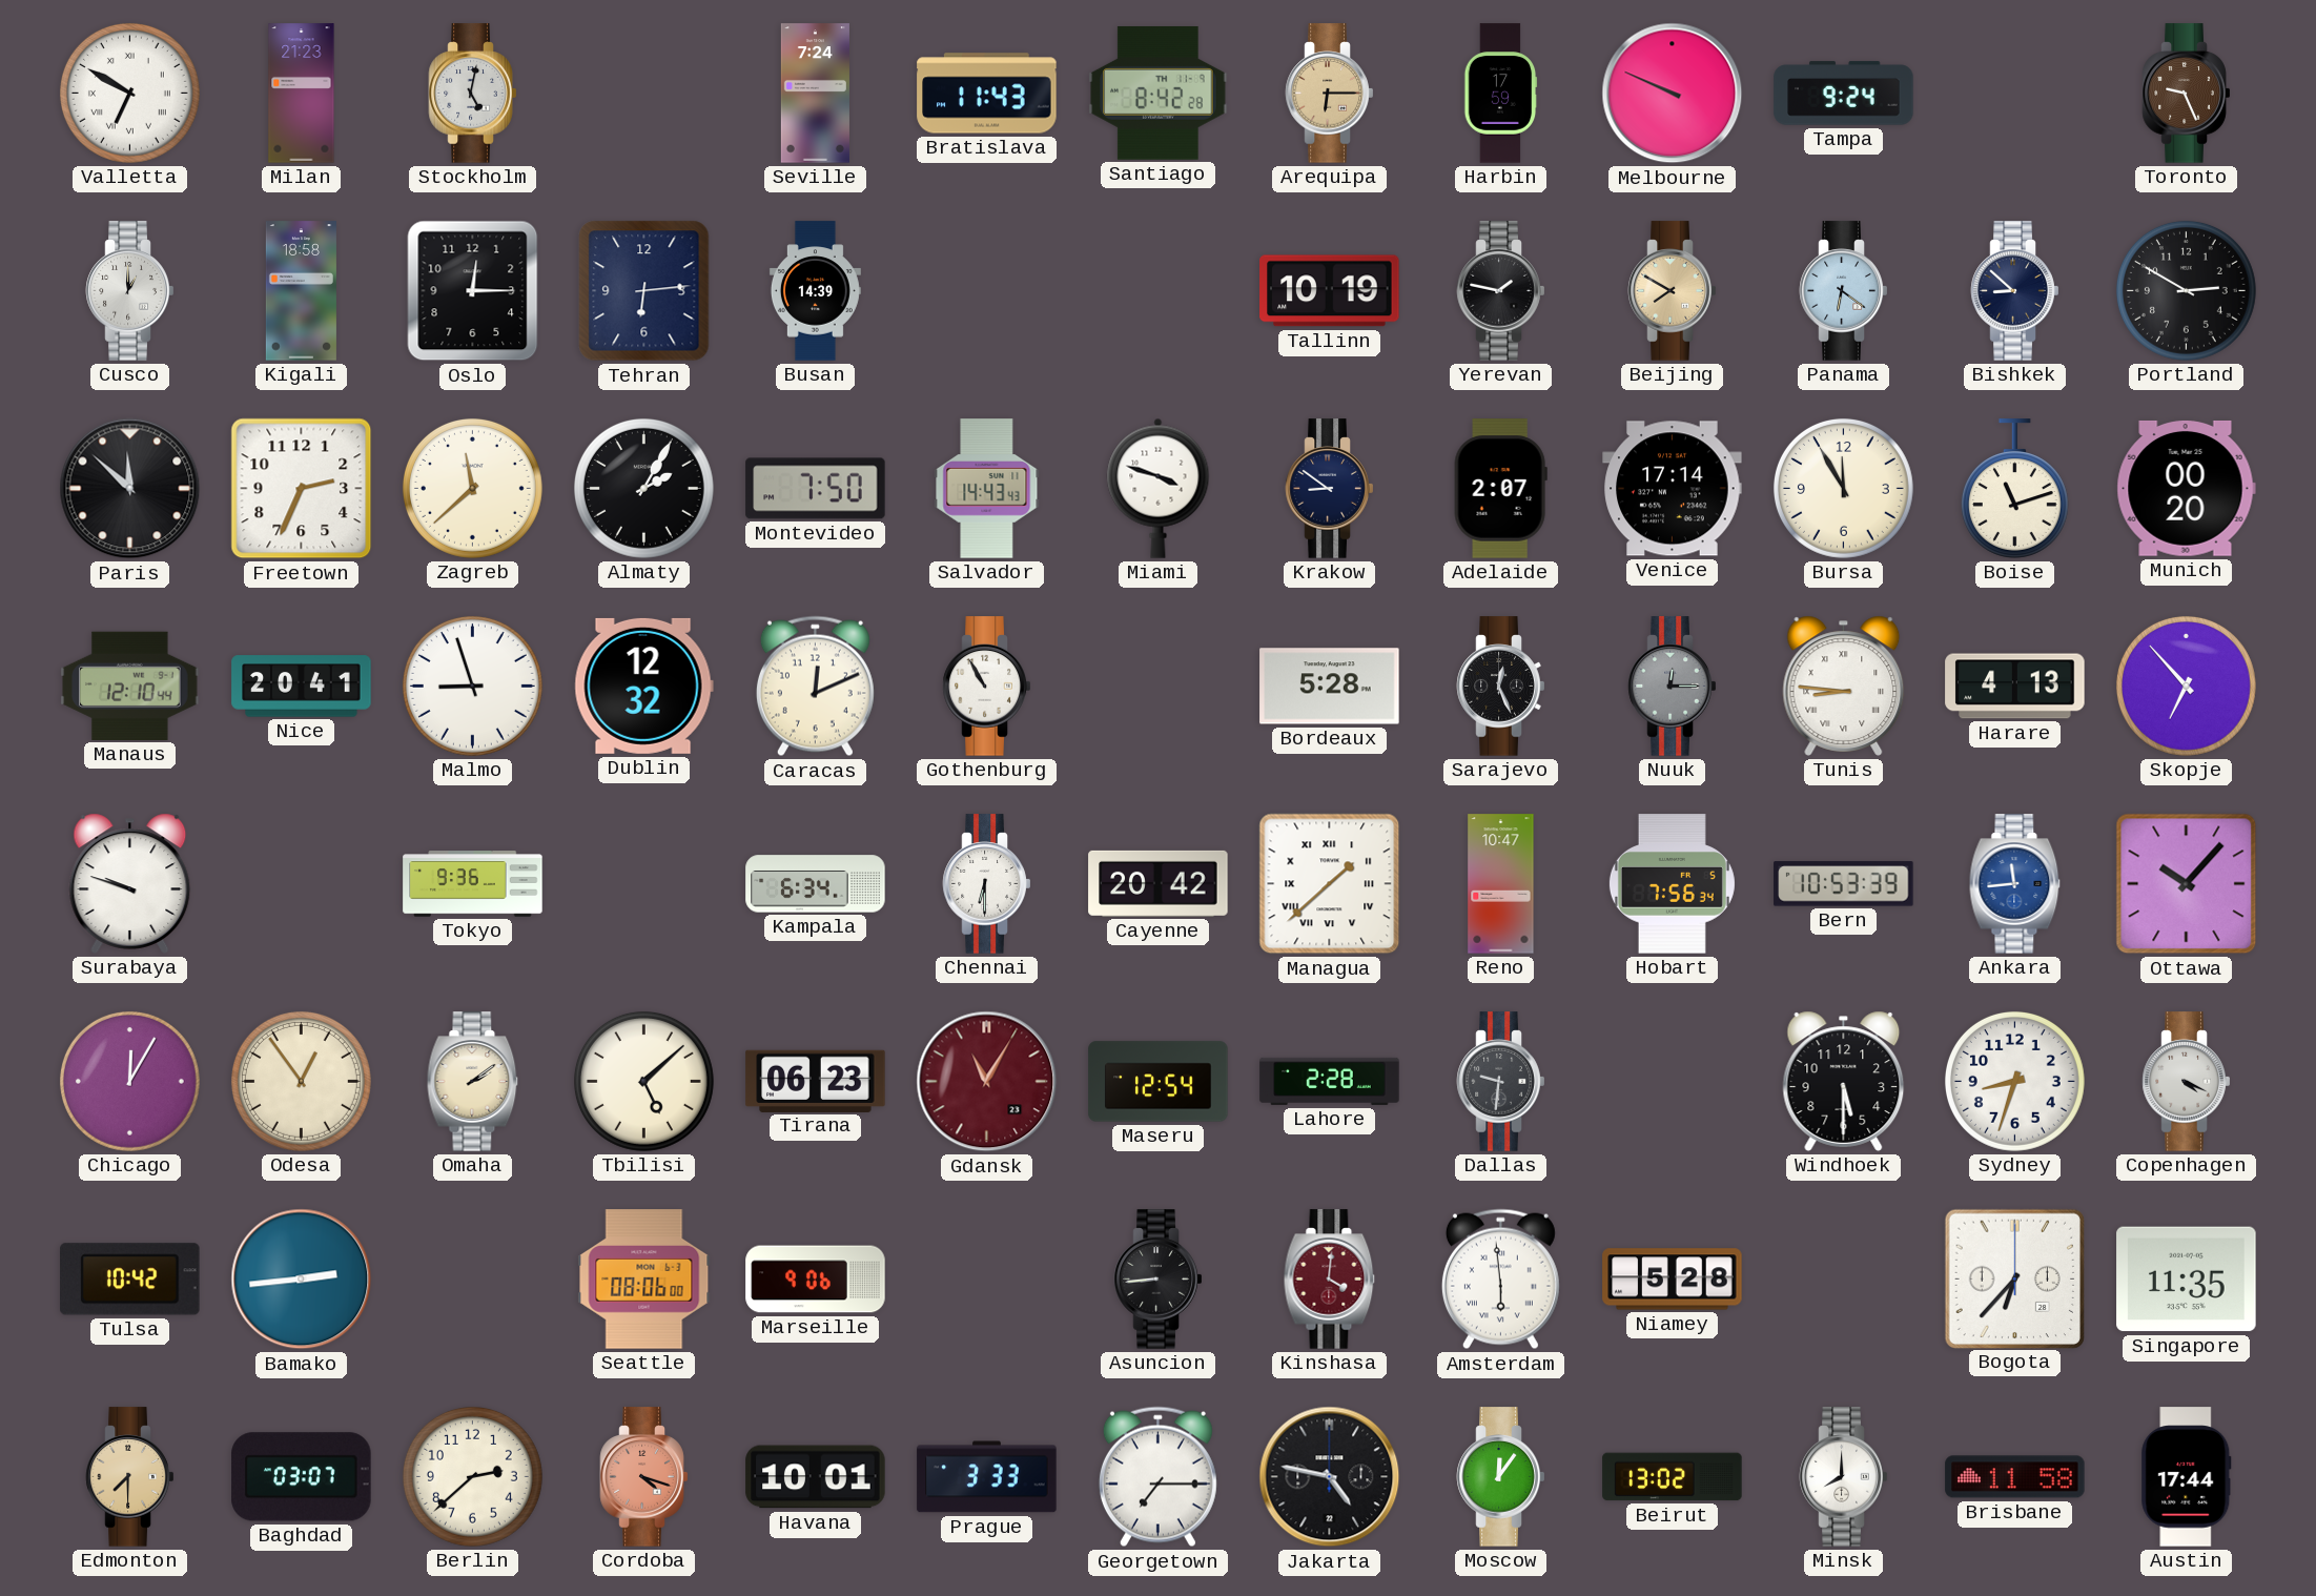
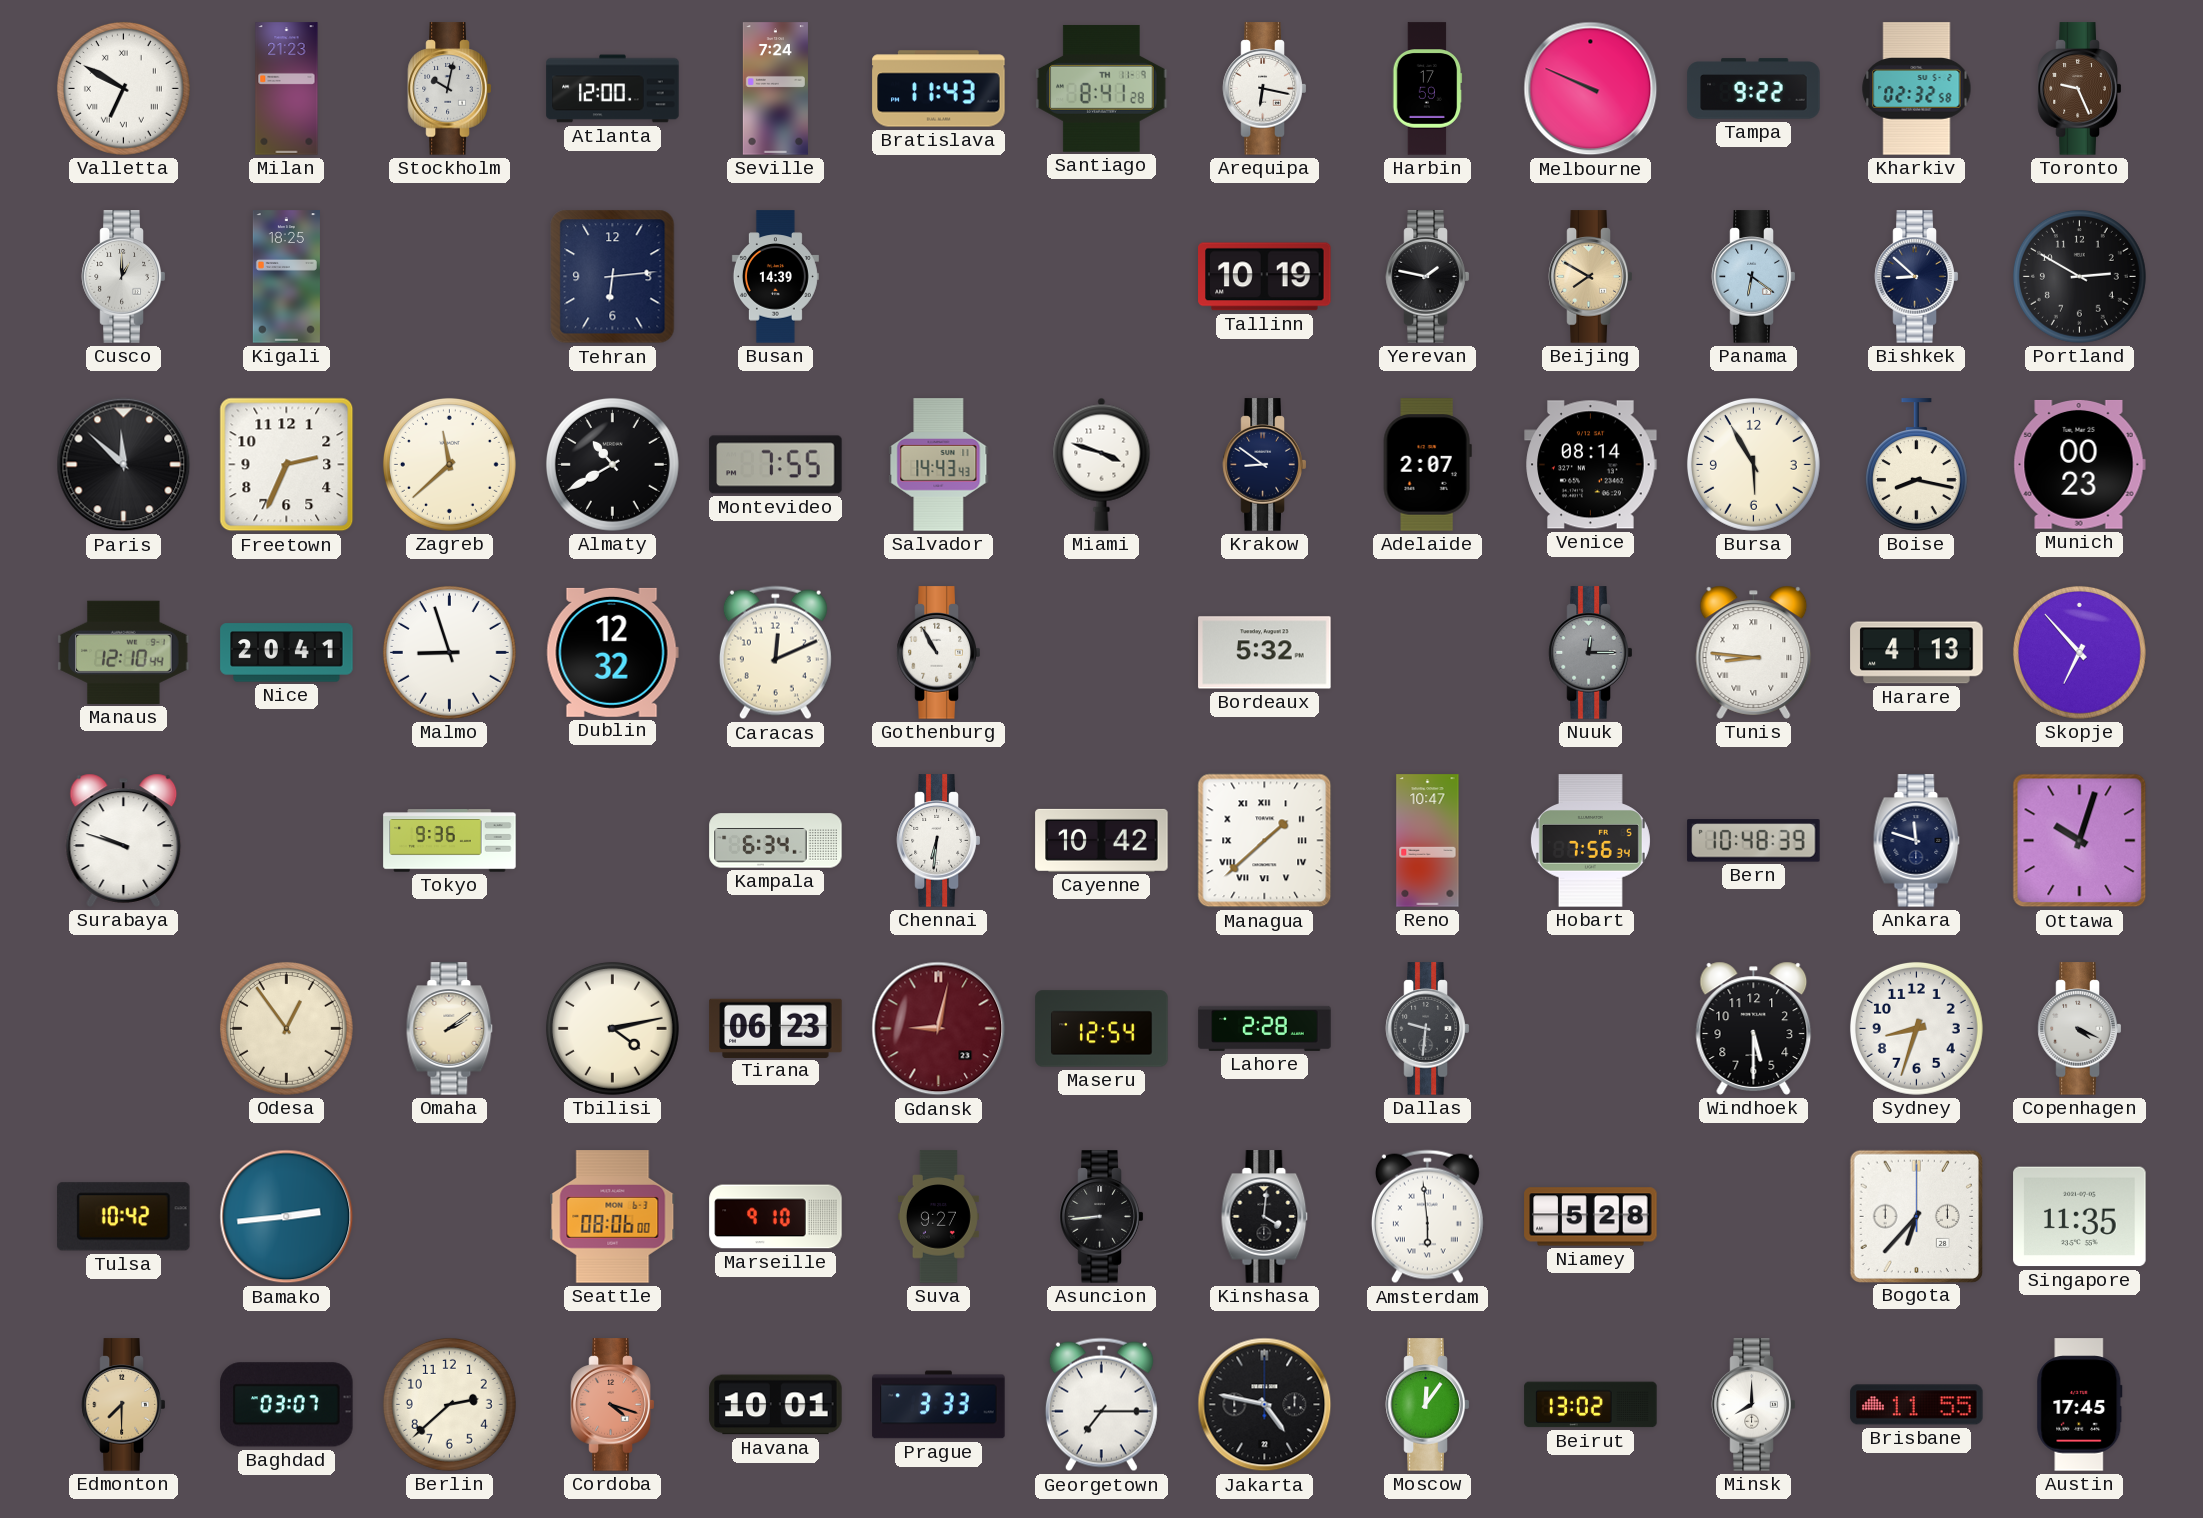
Stockholm: 5:02 -> 10:02 (450, 89)
Atlanta: none -> 12:00 (613, 89)
Santiago: 8:42 -> 8:41 (1102, 88)
Arequipa: 6:15 -> 6:17 (1265, 89)
Arequipa dial: champagne -> white (1265, 89)
Tampa: 9:24 -> 9:22 (1754, 89)
Kharkiv: none -> 02:32 (1917, 89)
Kigali: 18:58 -> 18:25 (286, 277)
Oslo: 12:15 -> none (473, 291)
Almaty: 2:05 -> 10:40 (612, 464)
Montevideo: 7:50 -> 7:55 (776, 465)
Venice: 17:14 -> 08:14 (1591, 465)
Bursa: 11:55 -> 5:55 (1753, 464)
Boise: 11:12 -> 8:17 (1916, 465)
Munich: 00:20 -> 00:23 (2079, 465)
Bordeaux: 5:28 -> 5:32 (1265, 653)
Sarajevo: 12:26 -> none (1501, 687)
Chennai: 6:30 -> 6:31 (939, 841)
Cayenne: 20:42 -> 10:42 (1102, 840)
Bern: 10:53 -> 10:48 (1754, 841)
Ankara: 11:44 -> 11:48 (1917, 841)
Ankara dial: blue -> navy (1917, 841)
Ottawa: 10:07 -> 10:03 (2080, 841)
Chicago: 12:05 -> none (129, 1081)
Tbilisi: 5:08 -> 4:13 (612, 1028)
Gdansk: 11:05 -> 9:02 (939, 1029)
Marseille: 9:06 -> 9:10 (776, 1217)
Suva: none -> 9:27 (938, 1217)
Kinshasa dial: burgundy -> black (1265, 1217)
Brisbane: 11:58 -> 11:55 (1917, 1405)
Austin: 17:44 -> 17:45 (2080, 1405)
